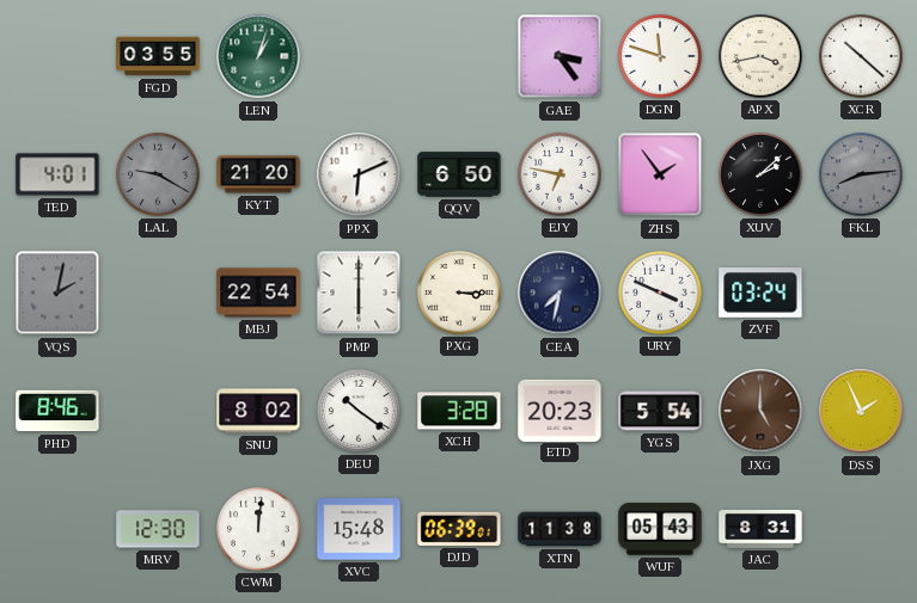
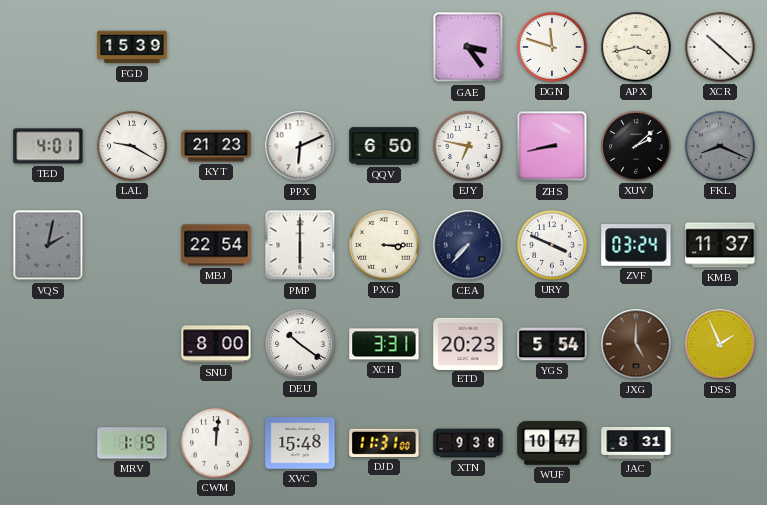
FGD: 03:55 -> 15:39 (132, 47)
LEN: 1:03 -> none (258, 56)
LAL dial: grey -> white (132, 146)
KYT: 21:20 -> 21:23 (216, 146)
ZHS: 1:54 -> 8:43 (552, 146)
FKL: 8:14 -> 8:19 (720, 146)
CEA: 7:32 -> 7:37 (468, 245)
KMB: none -> 11:37 (720, 245)
PHD: 8:46 -> none (57, 411)
SNU: 8:02 -> 8:00 (216, 344)
XCH: 3:28 -> 3:31 (384, 344)
MRV: 12:30 -> 1:19 (132, 443)
DJD: 06:39 -> 11:31 (384, 443)
XTN: 11:38 -> 9:38 (468, 443)
WUF: 05:43 -> 10:47 (552, 443)
